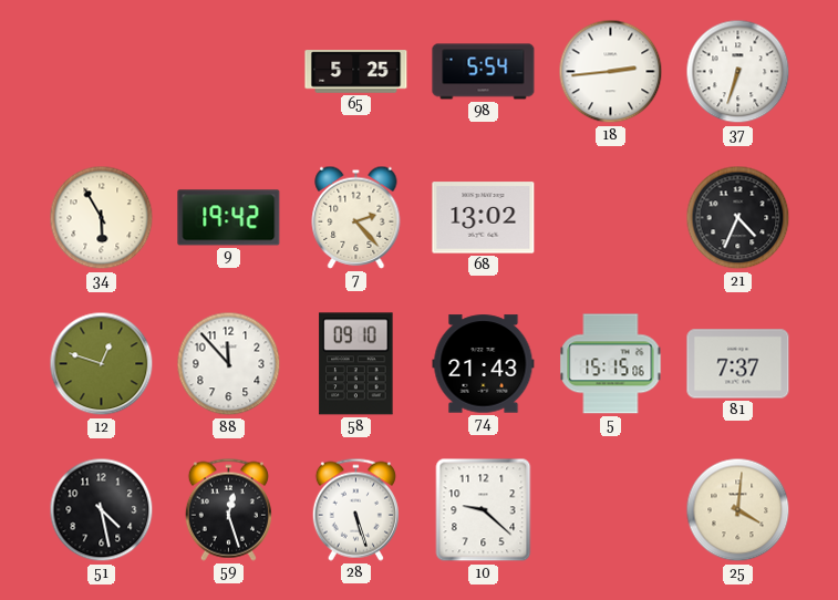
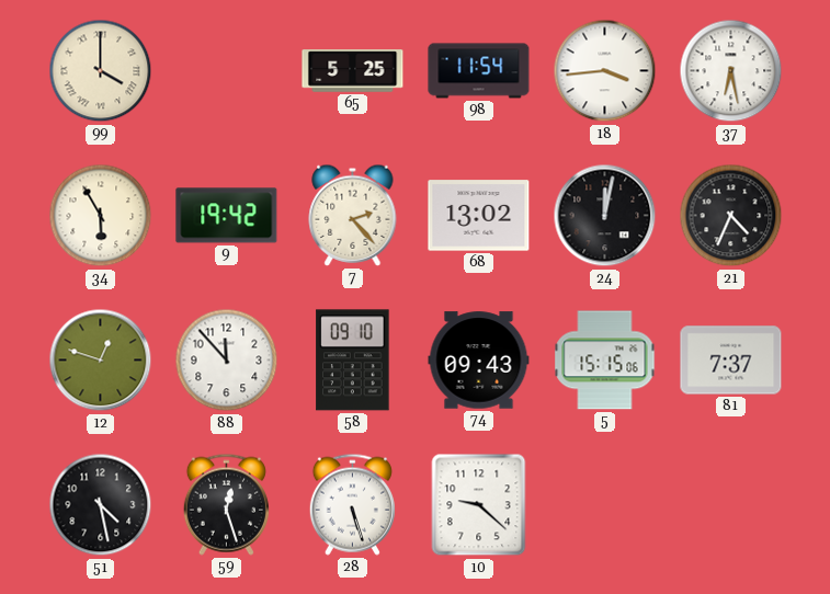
99: none -> 4:00 (101, 71)
98: 5:54 -> 11:54 (479, 71)
18: 2:44 -> 3:44 (605, 71)
37: 6:33 -> 6:28 (731, 71)
24: none -> 12:02 (605, 216)
74: 21:43 -> 09:43 (479, 361)
25: 4:01 -> none (738, 510)
